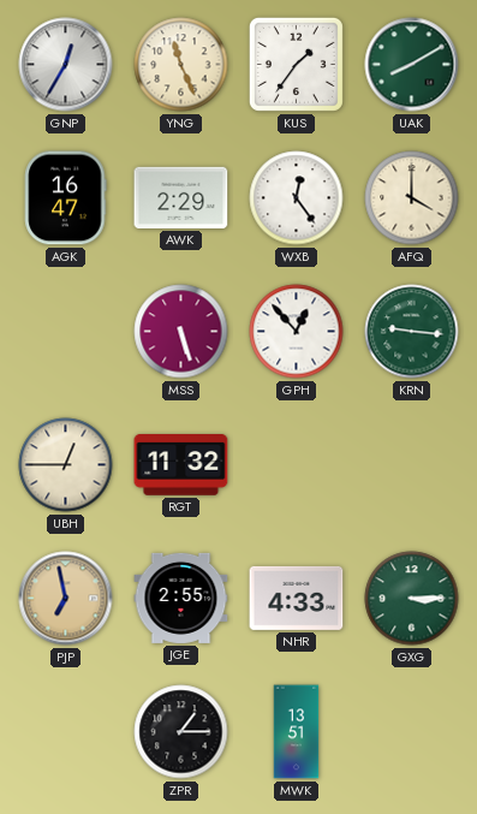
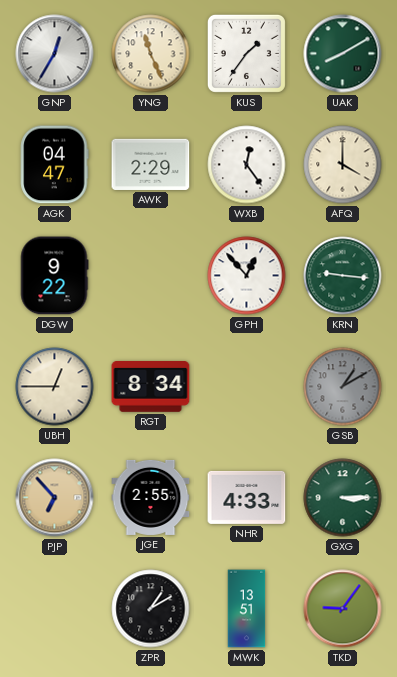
AGK: 16:47 -> 04:47 (55, 165)
DGW: none -> 9:22 (54, 276)
MSS: 5:27 -> none (181, 332)
RGT: 11:32 -> 8:34 (151, 387)
GSB: none -> 1:10 (343, 387)
PJP: 6:58 -> 6:53 (55, 498)
ZPR: 1:15 -> 1:10 (151, 609)
TKD: none -> 9:06 (343, 609)
